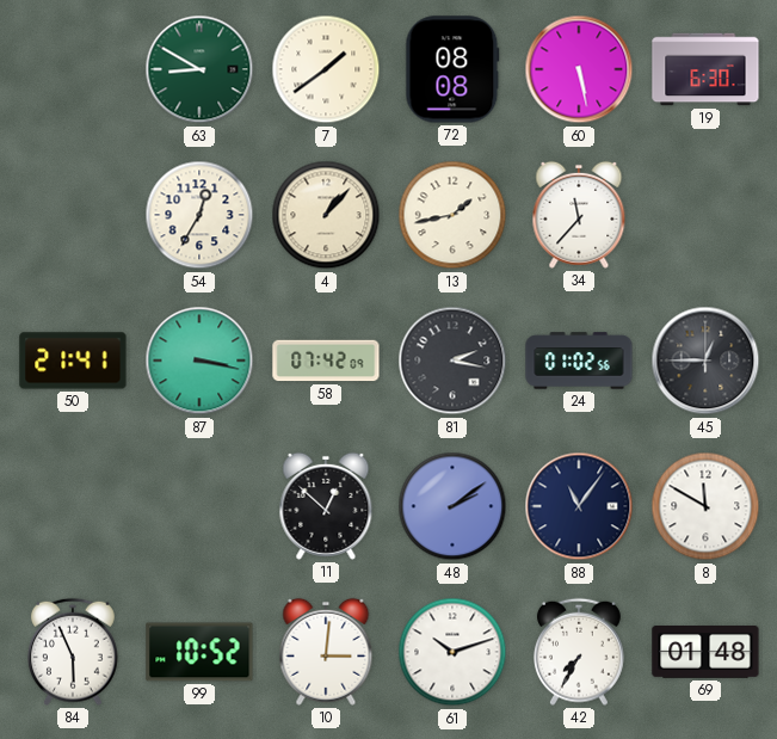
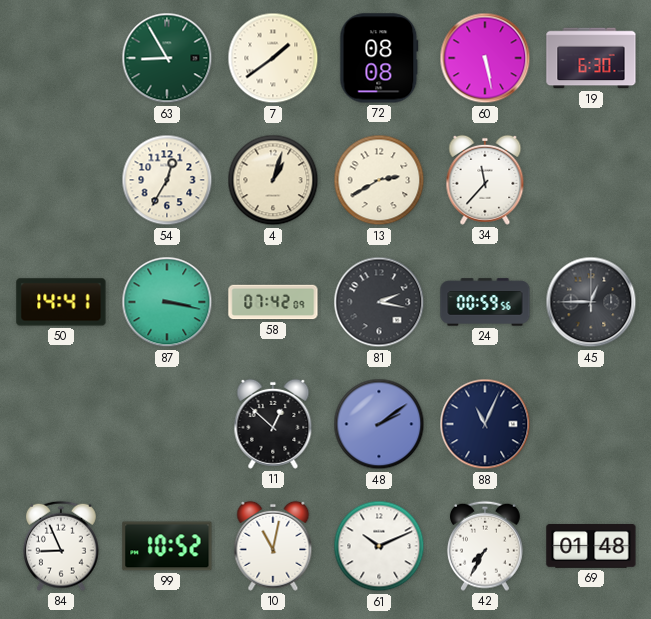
63: 8:50 -> 8:55 (167, 58)
4: 1:07 -> 1:03 (273, 180)
13: 1:43 -> 2:40 (379, 180)
50: 21:41 -> 14:41 (61, 302)
24: 01:02 -> 00:59 (485, 302)
88: 11:06 -> 11:04 (485, 424)
8: 11:50 -> none (705, 506)
84: 5:56 -> 8:56 (61, 546)
10: 3:01 -> 11:02 (273, 546)
61: 10:12 -> 10:11 (379, 546)
